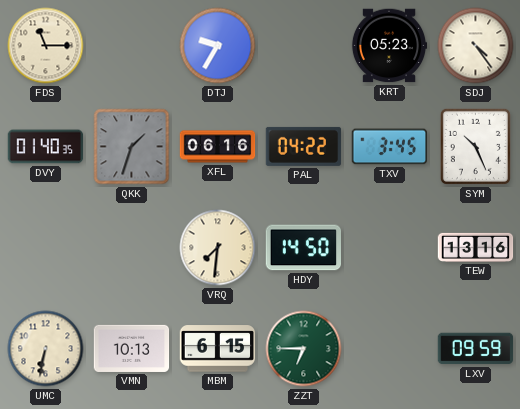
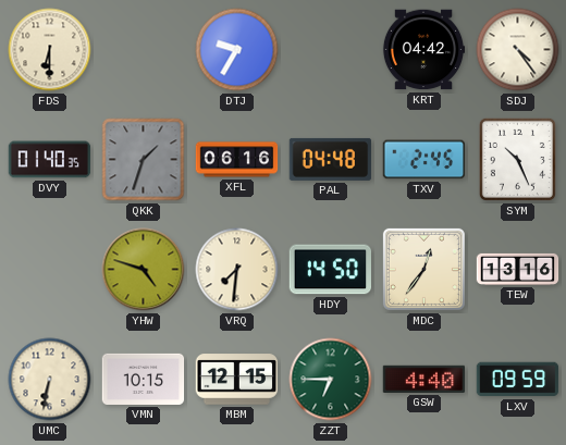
FDS: 11:15 -> 6:30 (50, 50)
KRT: 05:23 -> 04:42 (423, 50)
PAL: 04:22 -> 04:48 (331, 159)
TXV: 3:45 -> 2:45 (424, 160)
YHW: none -> 4:48 (144, 270)
MDC: none -> 12:36 (423, 269)
VMN: 10:13 -> 10:15 (144, 379)
MBM: 6:15 -> 12:15 (237, 380)
GSW: none -> 4:40 (424, 379)
